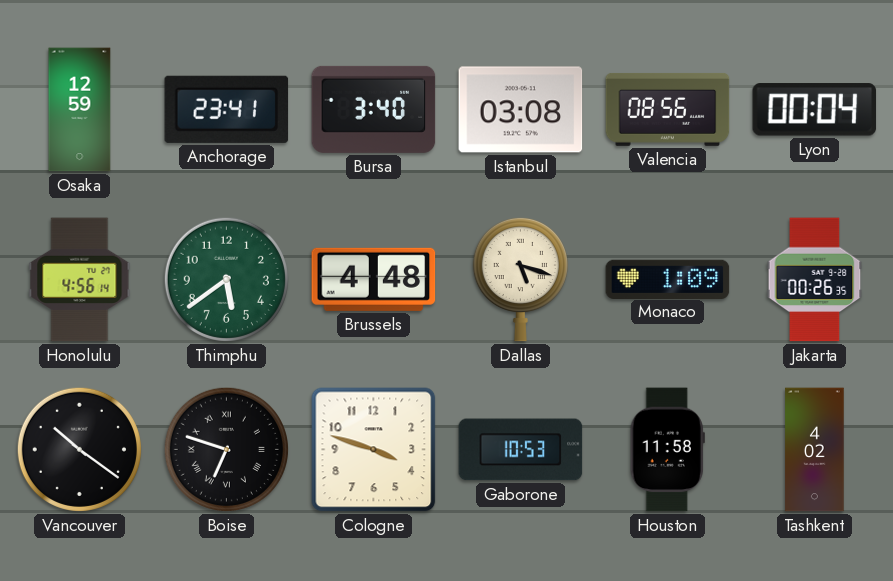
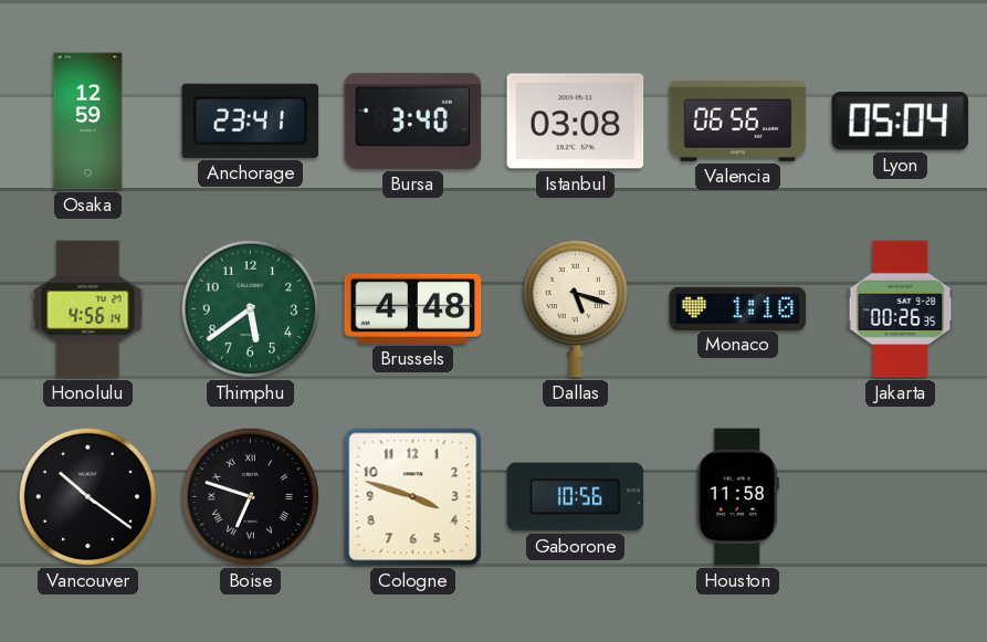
Valencia: 08:56 -> 06:56 (738, 120)
Lyon: 00:04 -> 05:04 (901, 122)
Monaco: 1:09 -> 1:10 (738, 308)
Gaborone: 10:53 -> 10:56 (576, 497)
Tashkent: 4:02 -> none (815, 450)
